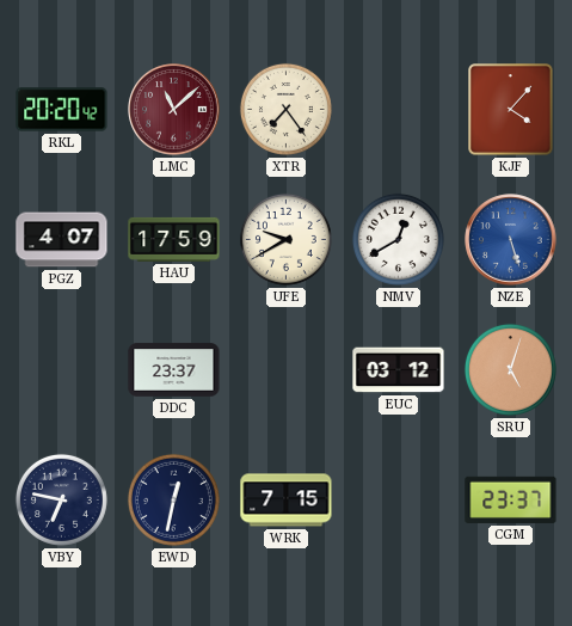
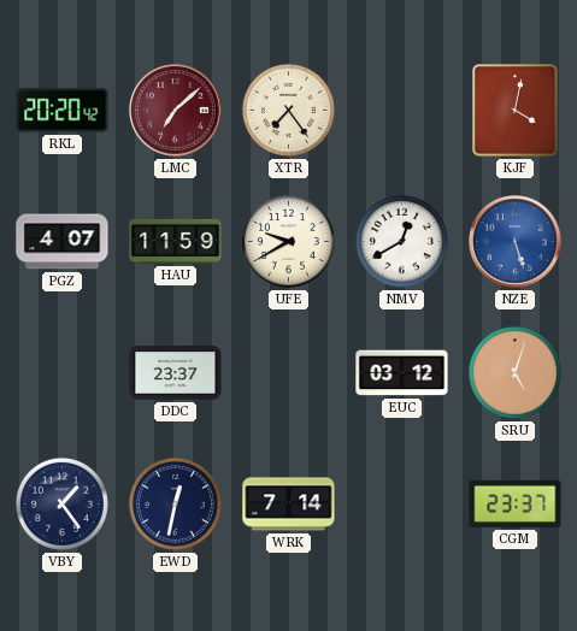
LMC: 11:08 -> 7:08 (176, 111)
KJF: 4:07 -> 4:02 (516, 111)
HAU: 17:59 -> 11:59 (176, 241)
VBY: 6:47 -> 1:24 (61, 503)
WRK: 7:15 -> 7:14 (289, 505)
